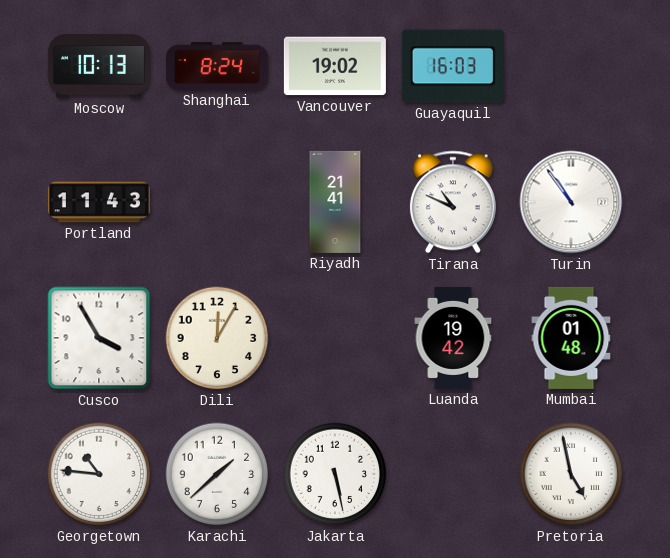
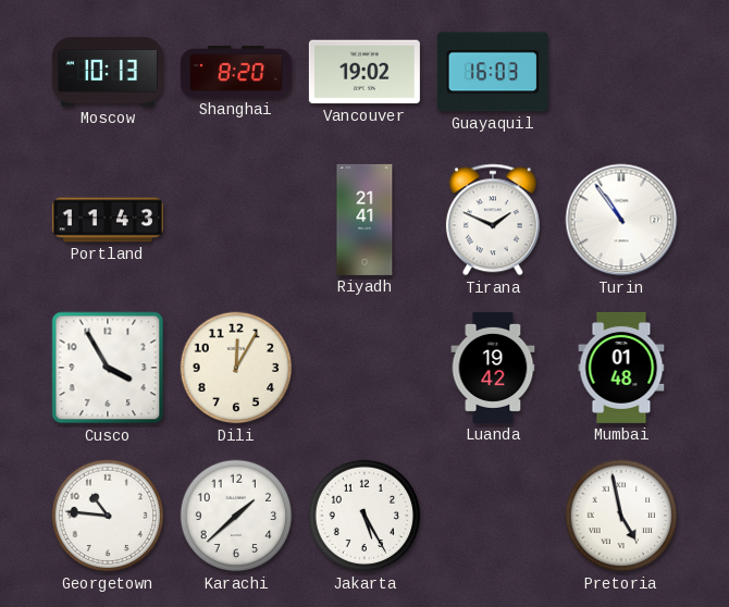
Shanghai: 8:24 -> 8:20 (236, 72)
Tirana: 10:49 -> 1:49 (493, 220)
Jakarta: 5:28 -> 5:25 (364, 516)
